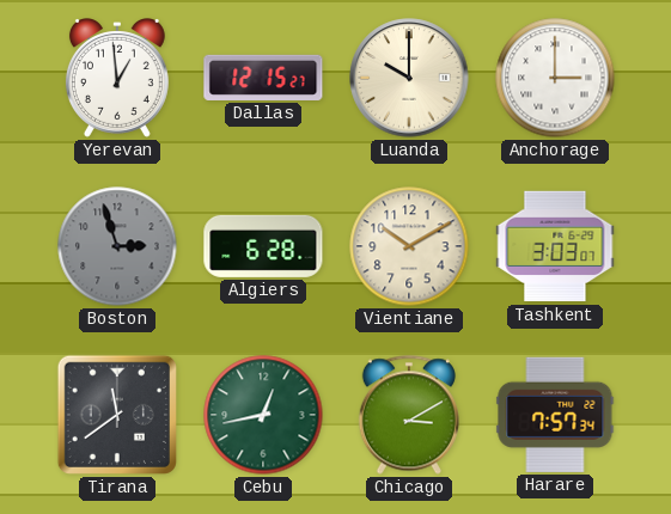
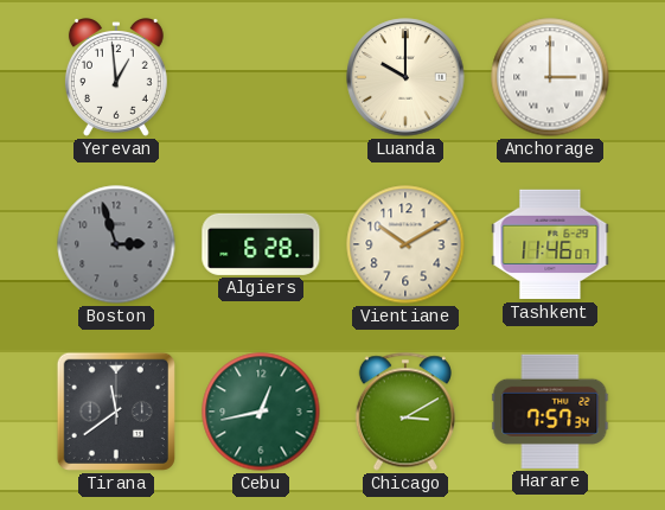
Dallas: 12:15 -> none (263, 78)
Tashkent: 3:03 -> 11:46 (550, 244)
